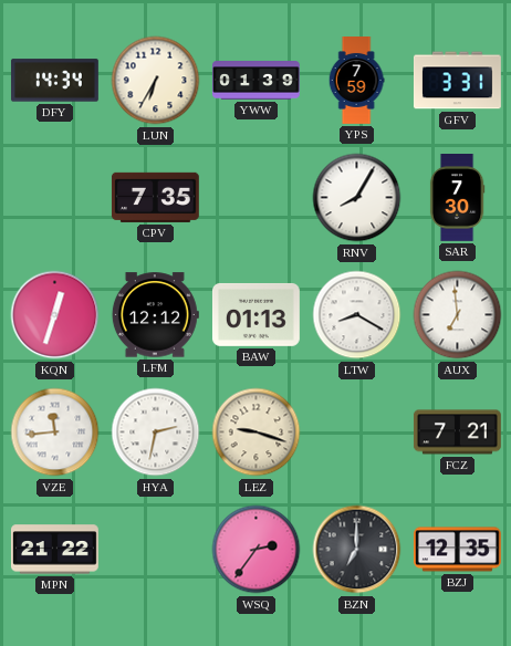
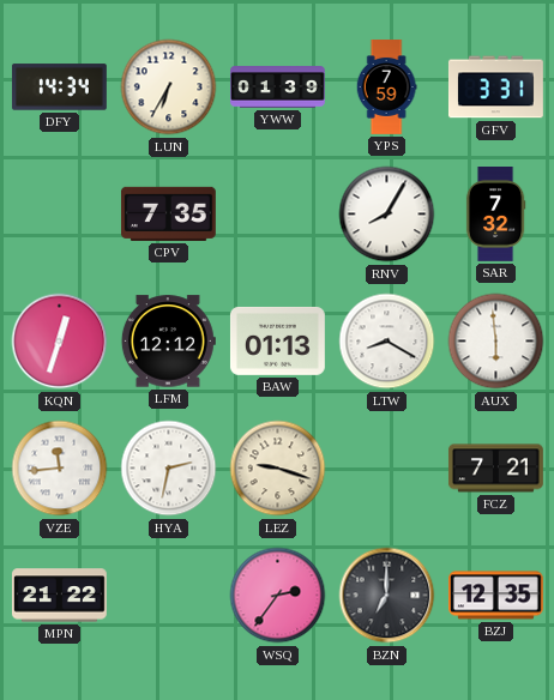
SAR: 7:30 -> 7:32 (495, 215)
AUX: 6:59 -> 5:59 (496, 342)
